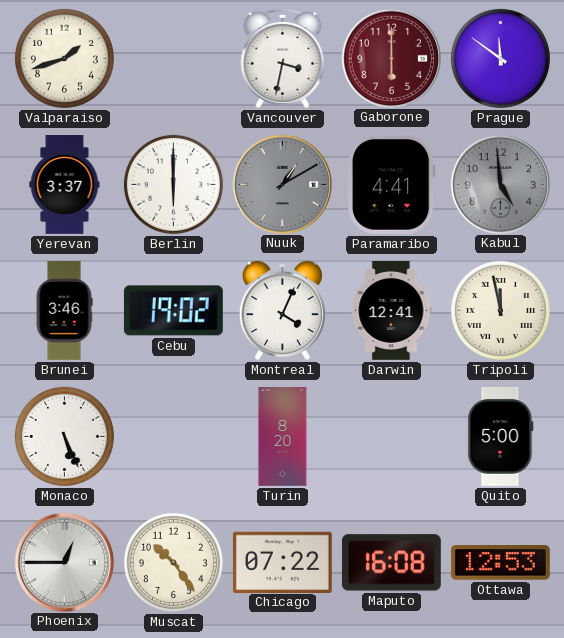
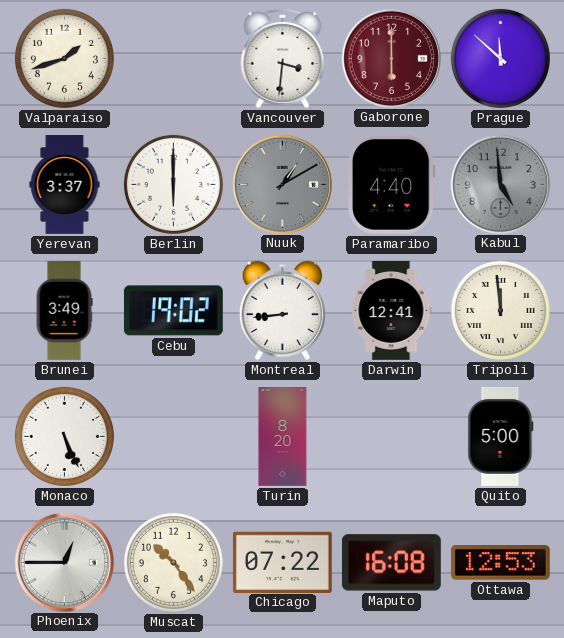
Vancouver: 3:32 -> 3:31 (283, 58)
Prague: 11:51 -> 11:52 (500, 58)
Paramaribo: 4:41 -> 4:40 (392, 184)
Brunei: 3:46 -> 3:49 (64, 311)
Montreal: 4:04 -> 8:44 (283, 311)
Tripoli: 11:58 -> 11:59 (500, 310)
